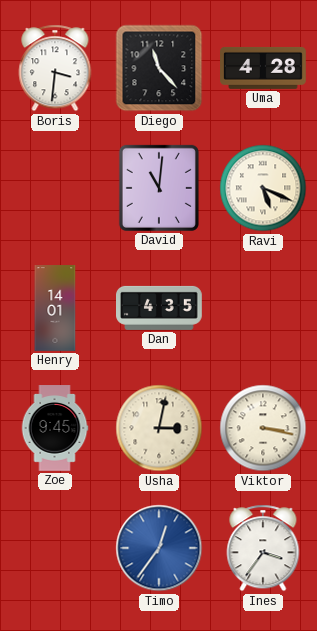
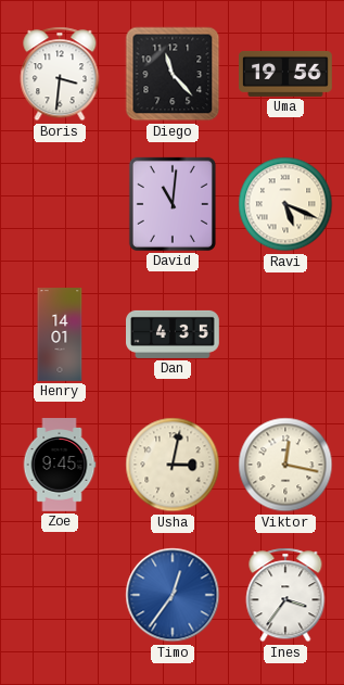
Uma: 4:28 -> 19:56 (285, 74)
Viktor: 3:17 -> 12:17 (285, 465)
